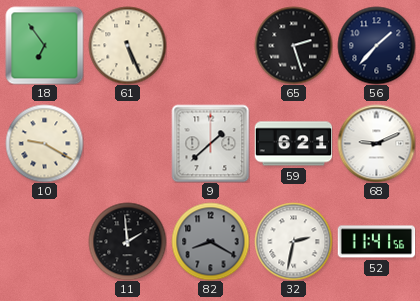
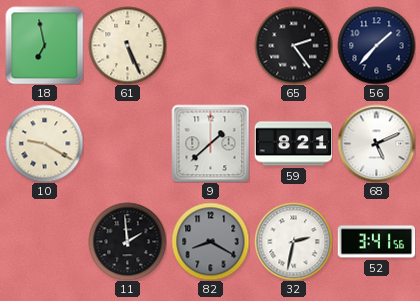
18: 6:54 -> 6:58 (44, 45)
65: 2:27 -> 2:24 (293, 45)
59: 6:21 -> 8:21 (293, 144)
68: 9:11 -> 5:11 (376, 143)
52: 11:41 -> 3:41 (376, 242)
